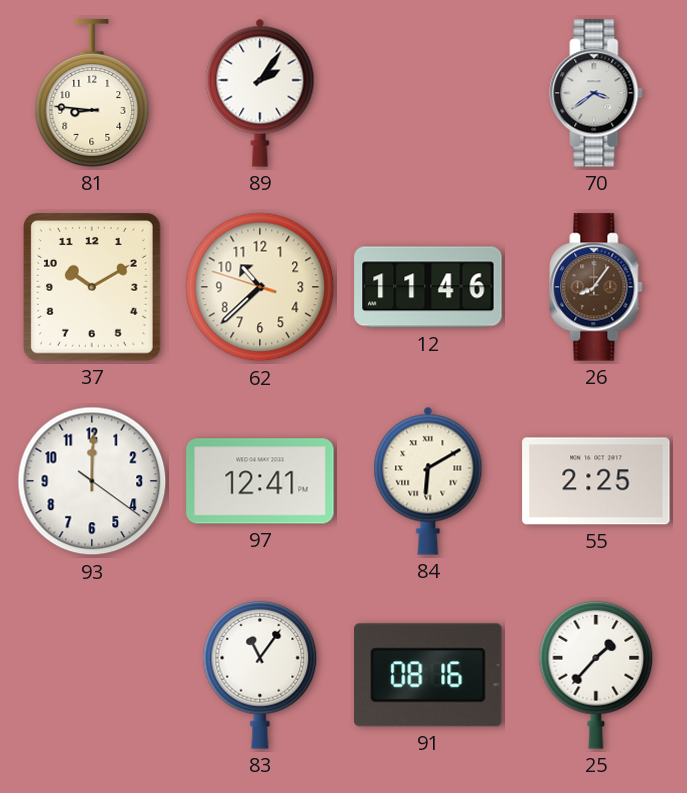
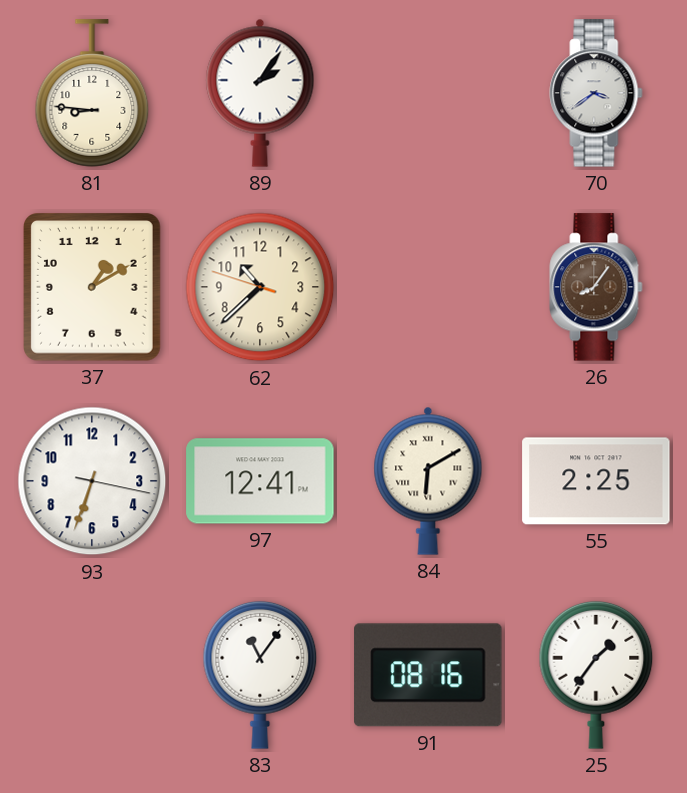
37: 10:10 -> 1:10 (93, 288)
12: 11:46 -> none (428, 287)
93: 12:00 -> 6:33 (92, 481)
25: 1:37 -> 1:36 (596, 675)
